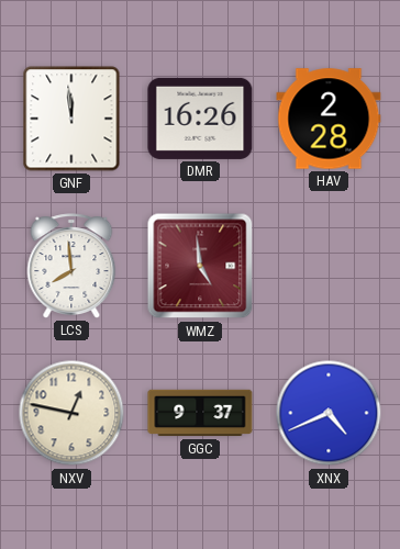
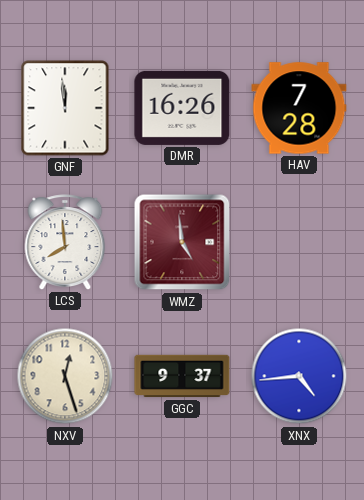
HAV: 2:28 -> 7:28 (299, 108)
NXV: 12:47 -> 12:27 (65, 376)
XNX: 4:41 -> 4:44 (299, 376)
